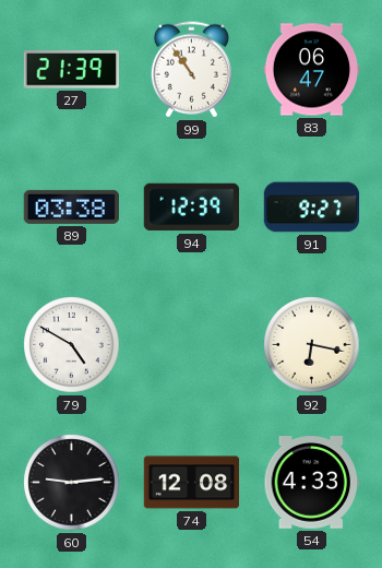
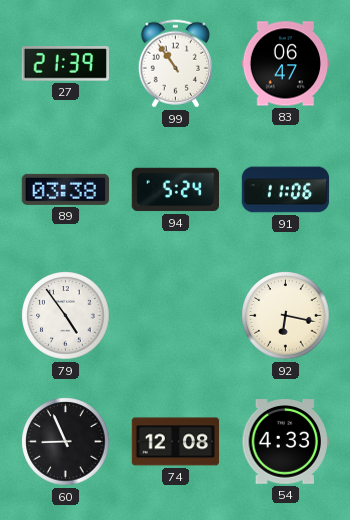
94: 12:39 -> 5:24 (175, 190)
91: 9:27 -> 11:06 (286, 190)
79: 4:50 -> 4:54 (66, 316)
60: 9:14 -> 8:56 (66, 442)
